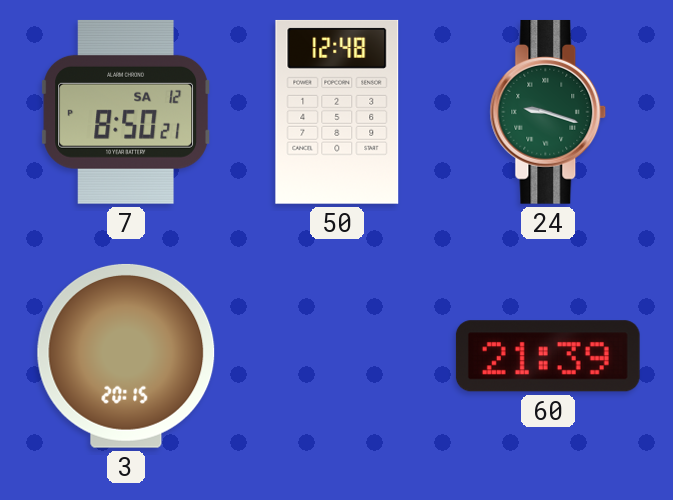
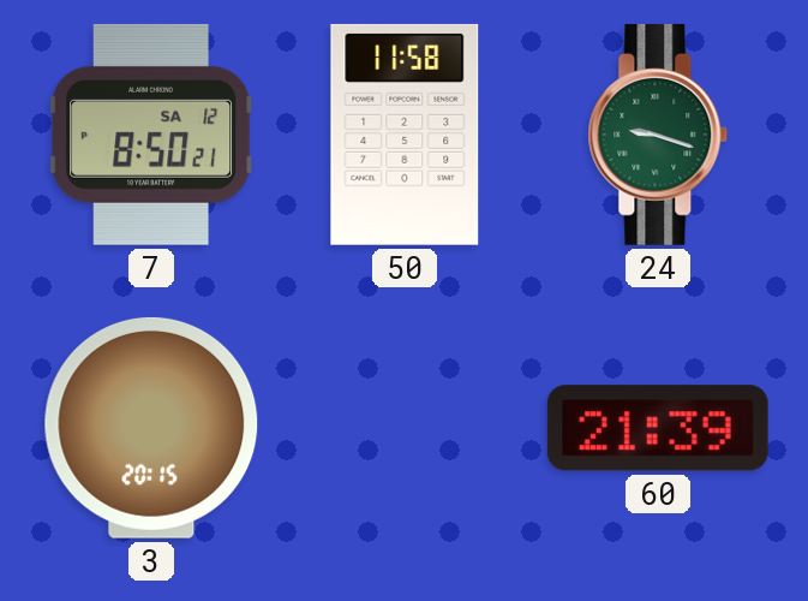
50: 12:48 -> 11:58 (405, 135)
